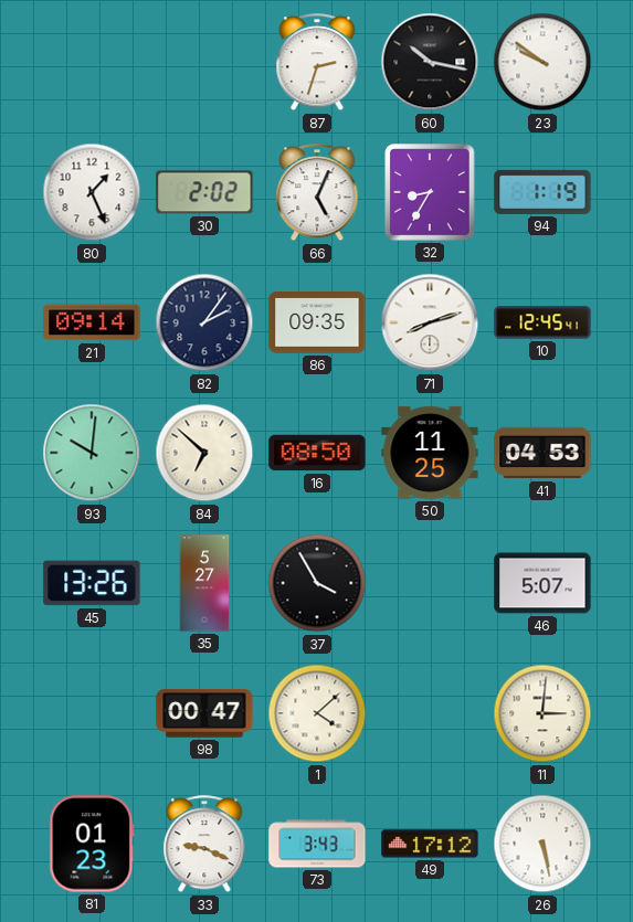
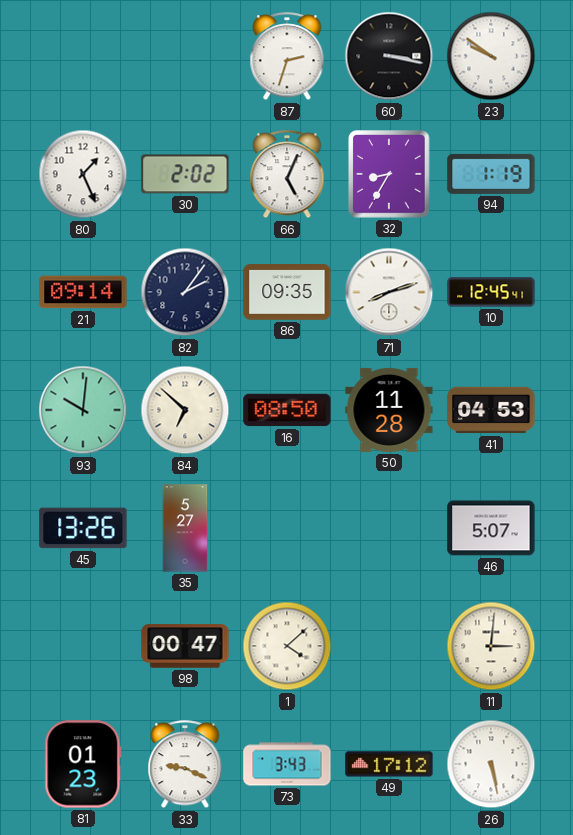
60: 10:17 -> 3:17 (389, 56)
50: 11:25 -> 11:28 (389, 410)
37: 3:55 -> none (317, 583)
